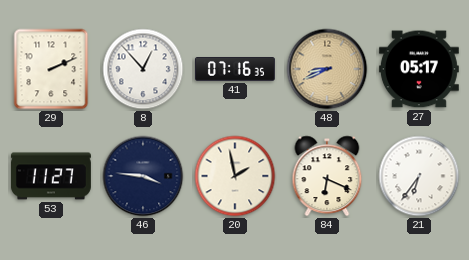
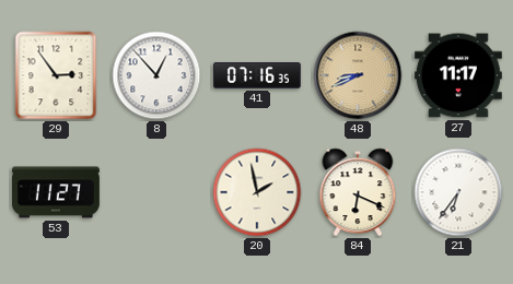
29: 2:11 -> 2:54 (56, 75)
27: 05:17 -> 11:17 (458, 75)
46: 3:46 -> none (143, 176)
